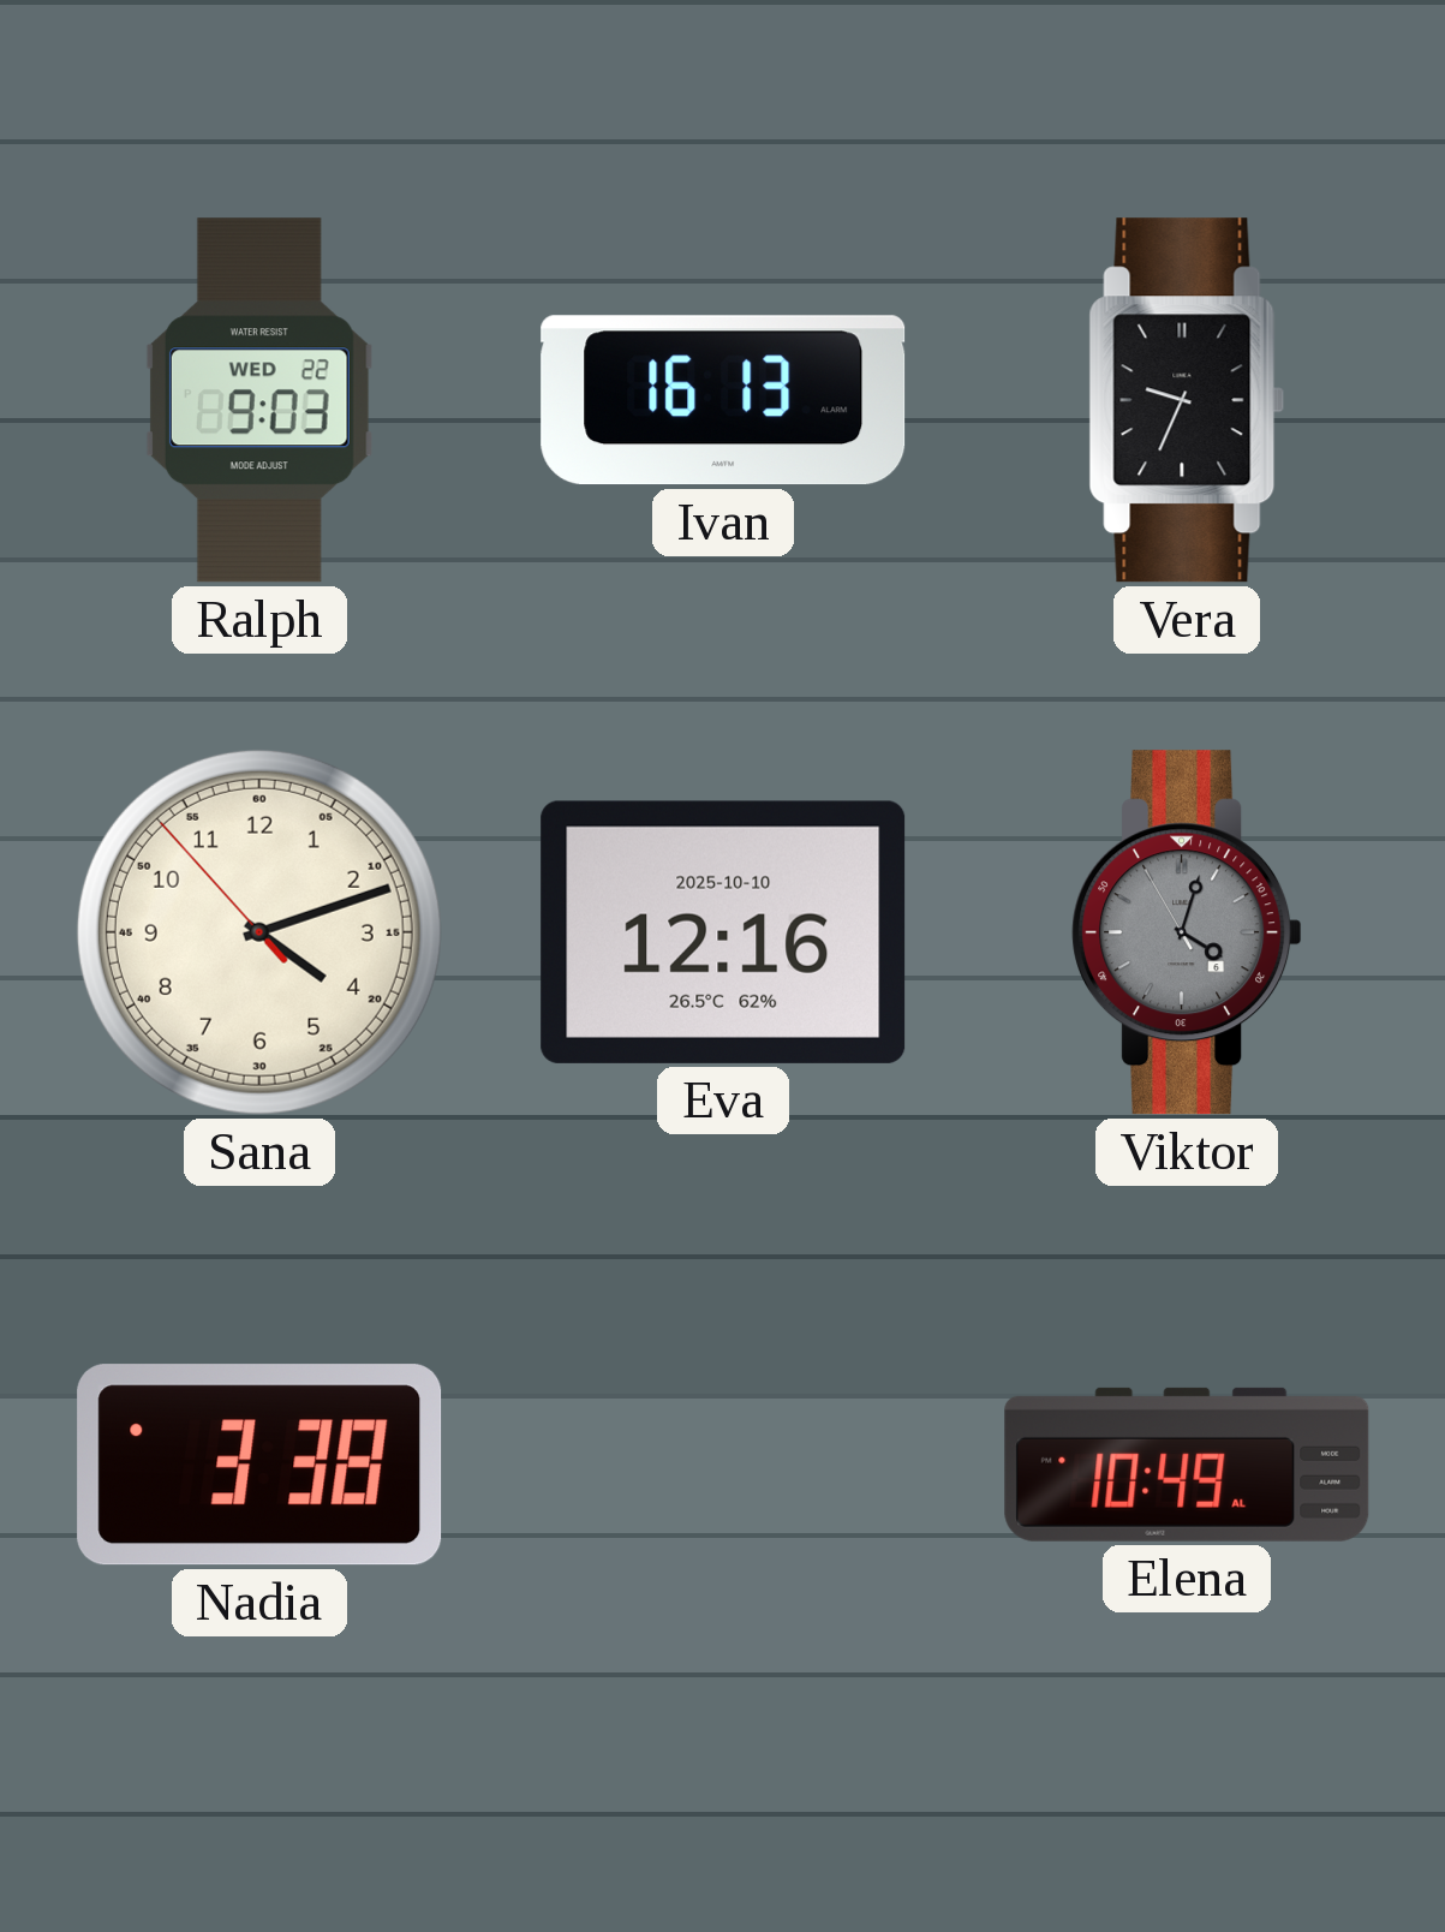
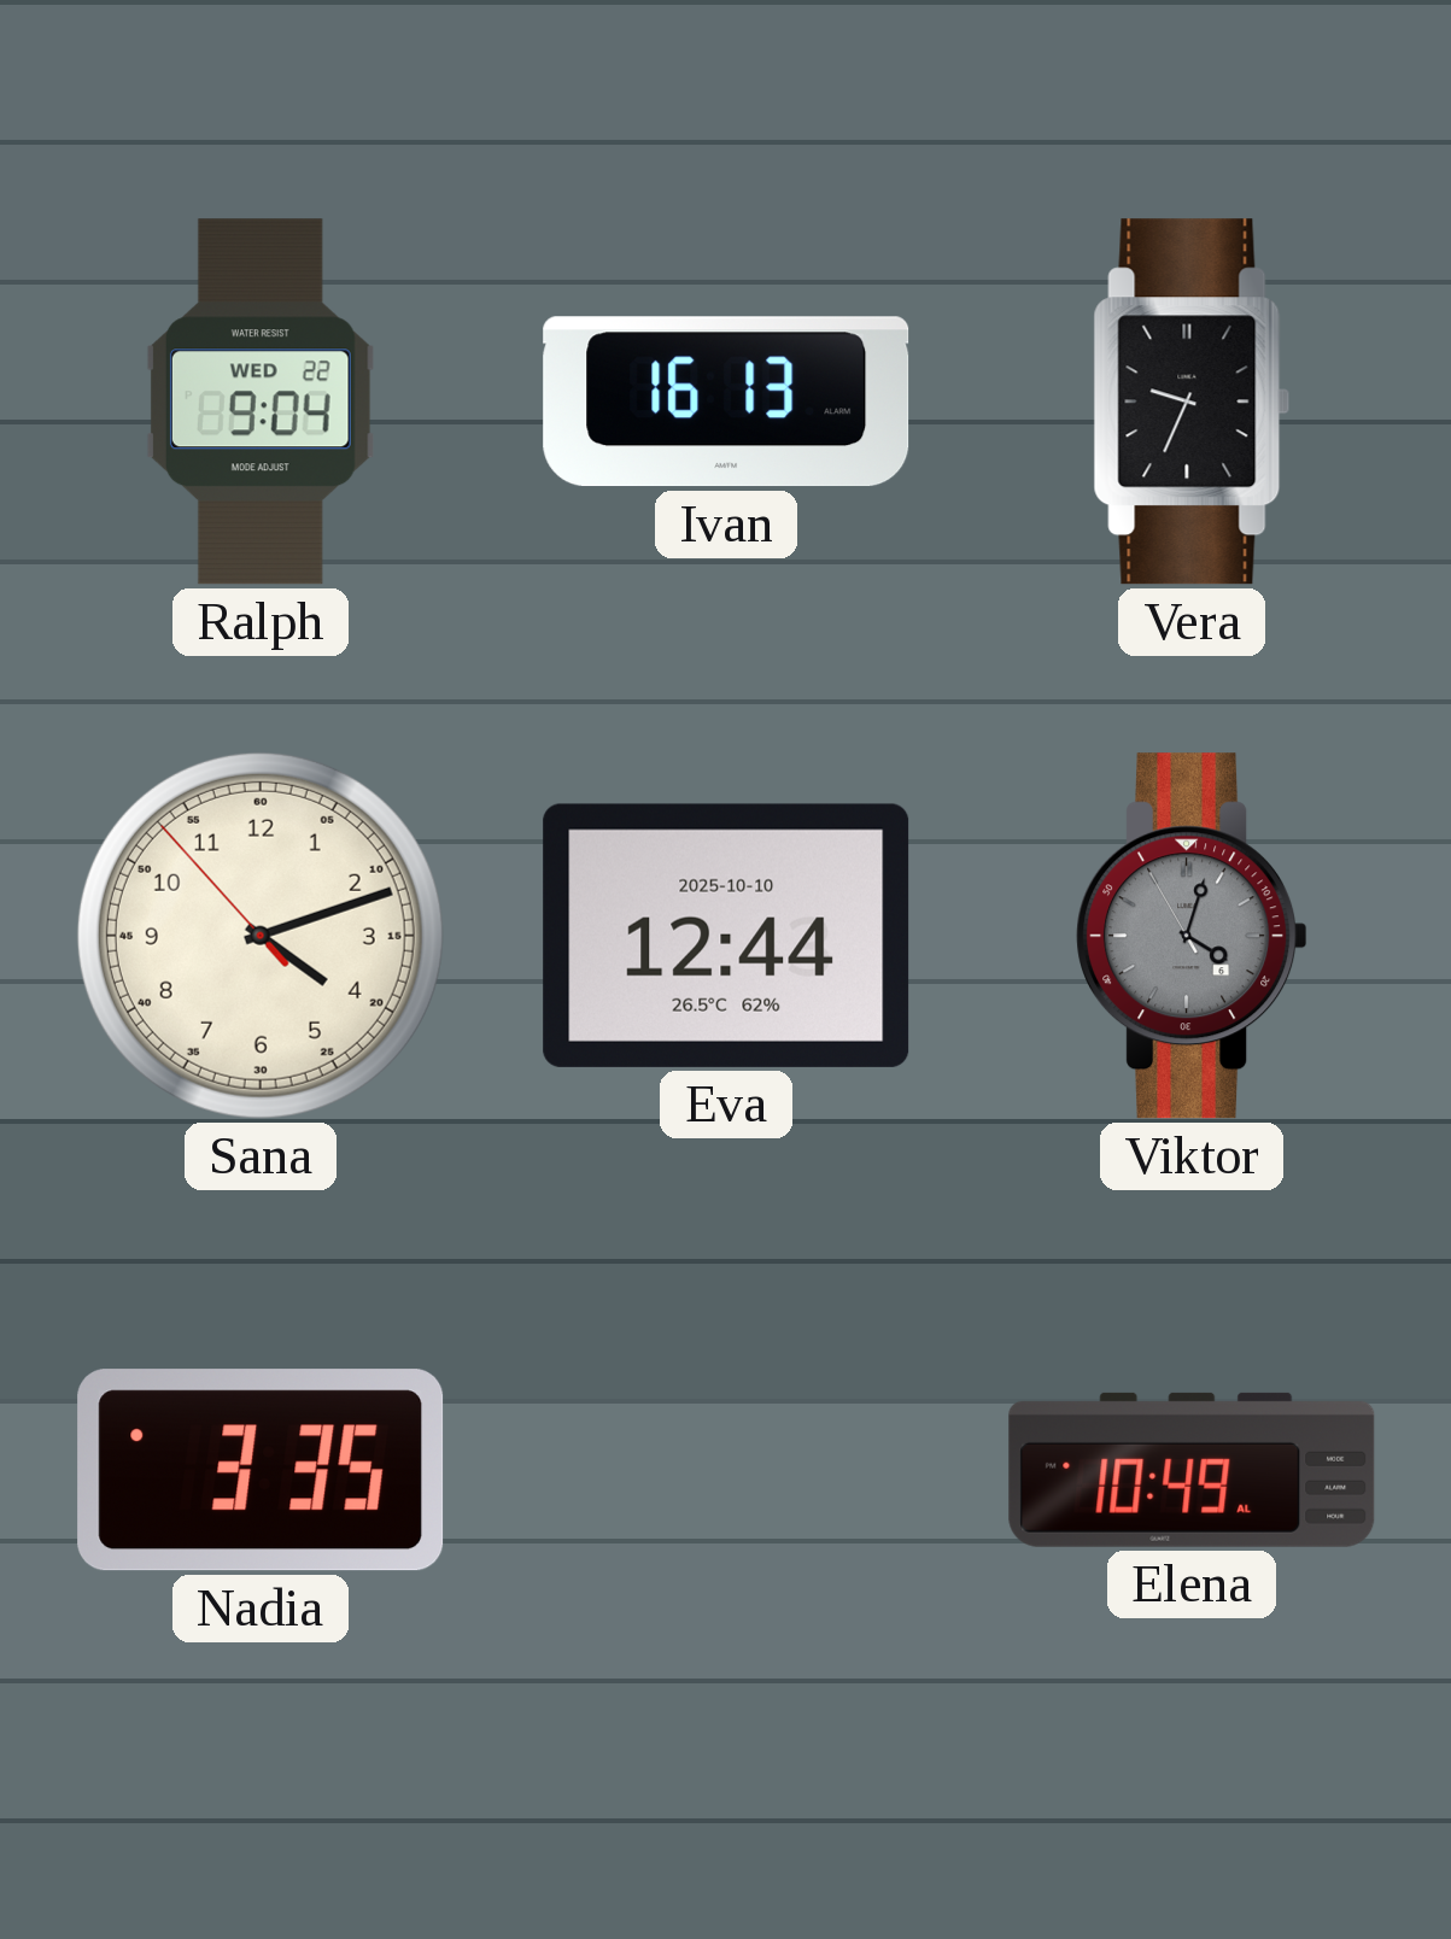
Ralph: 9:03 -> 9:04 (261, 402)
Eva: 12:16 -> 12:44 (726, 936)
Nadia: 3:38 -> 3:35 (261, 1470)
